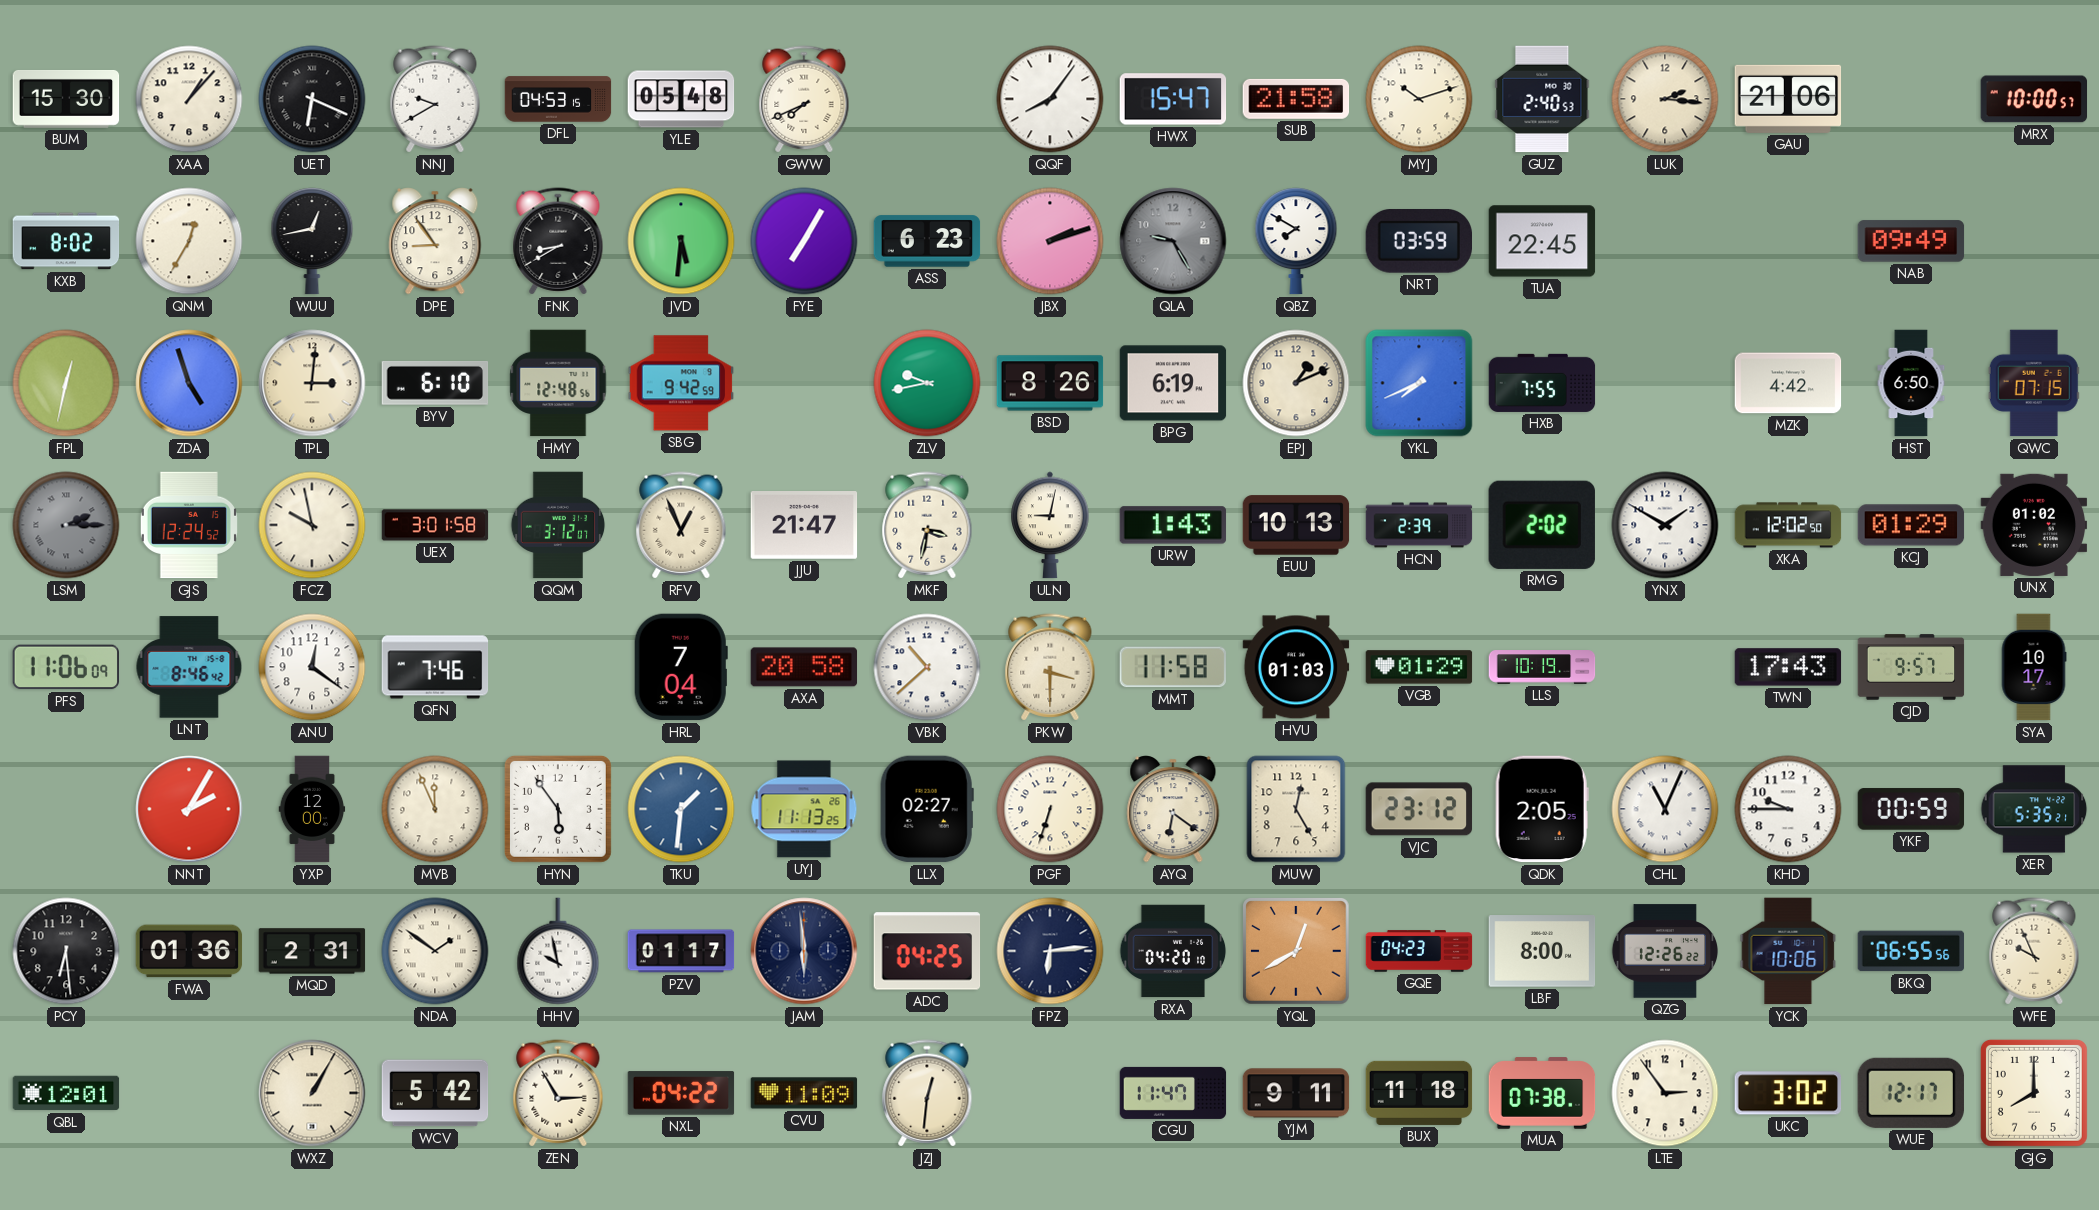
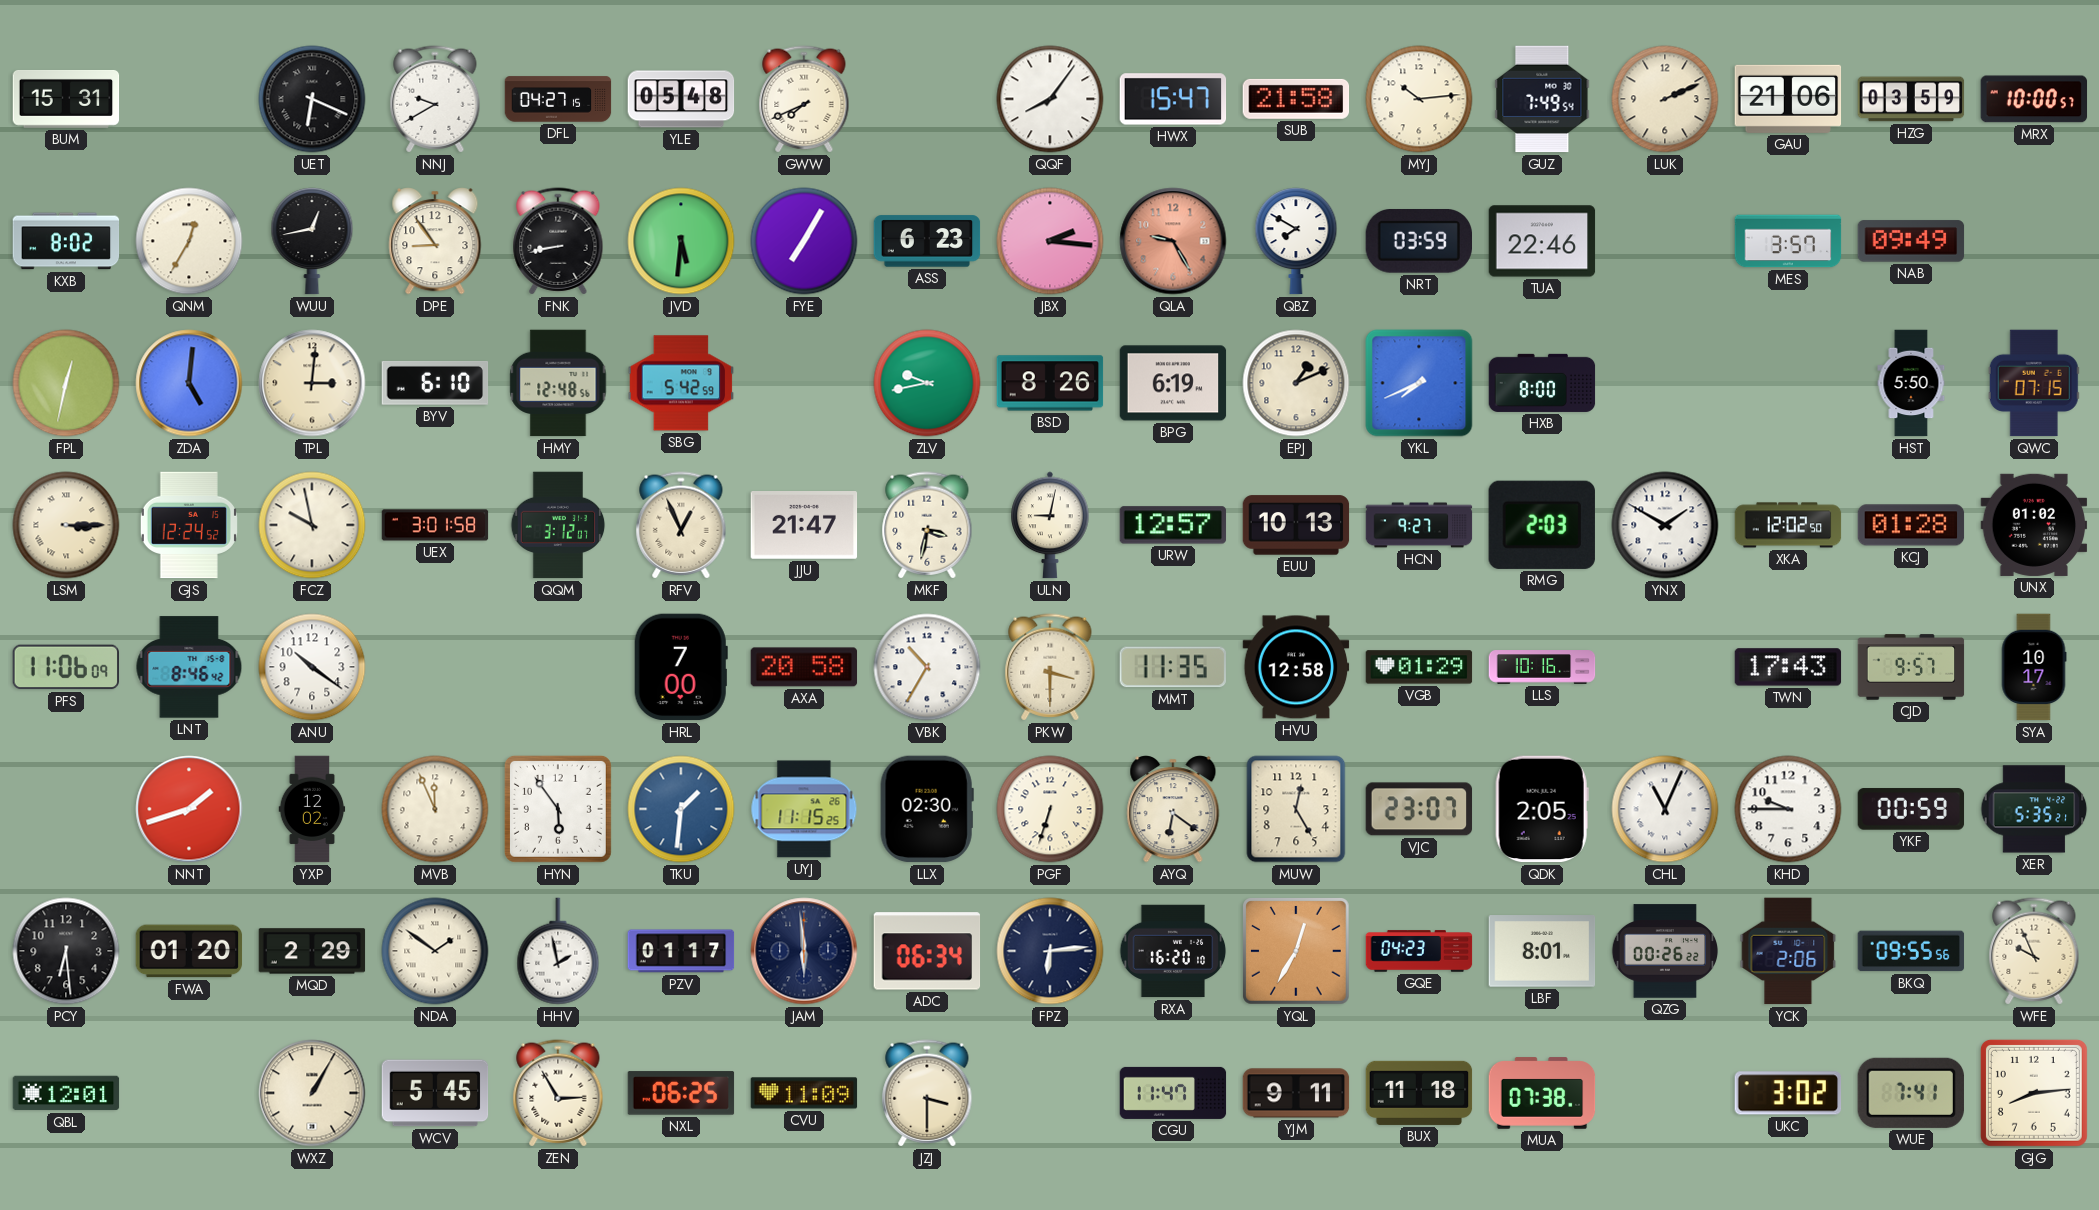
BUM: 15:30 -> 15:31 (66, 99)
XAA: 1:07 -> none (189, 99)
DFL: 04:53 -> 04:27 (558, 99)
MYJ: 10:12 -> 10:14 (1419, 99)
GUZ: 2:40 -> 7:49 (1542, 99)
LUK: 2:16 -> 2:11 (1665, 99)
HZG: none -> 03:59 (1911, 99)
FNK: 8:40 -> 8:43 (558, 241)
JBX: 2:12 -> 2:16 (1050, 241)
QLA dial: grey -> salmon (1173, 241)
TUA: 22:45 -> 22:46 (1542, 241)
MES: none -> 3:57 (1788, 241)
ZDA: 4:57 -> 5:01 (189, 383)
SBG: 9:42 -> 5:42 (681, 383)
HXB: 7:55 -> 8:00 (1542, 383)
MZK: 4:42 -> none (1788, 383)
HST: 6:50 -> 5:50 (1911, 383)
LSM: 2:15 -> 3:15 (66, 525)
LSM dial: grey -> cream (66, 525)
URW: 1:43 -> 12:57 (1173, 525)
HCN: 2:39 -> 9:27 (1419, 525)
RMG: 2:02 -> 2:03 (1542, 525)
KCJ: 01:29 -> 01:28 (1911, 525)
ANU: 12:21 -> 10:21 (312, 667)
QFN: 7:46 -> none (435, 667)
HRL: 7:04 -> 7:00 (681, 667)
VBK: 10:38 -> 10:35 (927, 667)
MMT: 11:58 -> 11:35 (1172, 667)
HVU: 01:03 -> 12:58 (1296, 667)
LLS: 10:19 -> 10:16 (1542, 667)
NNT: 2:05 -> 1:42 (189, 809)
YXP: 12:00 -> 12:02 (312, 809)
UYJ: 11:13 -> 11:15 (804, 809)
LLX: 02:27 -> 02:30 (927, 809)
VJC: 23:12 -> 23:07 (1419, 809)
FWA: 01:36 -> 01:20 (189, 951)
MQD: 2:31 -> 2:29 (312, 951)
HHV: 9:58 -> 1:58 (558, 951)
ADC: 04:25 -> 06:34 (927, 951)
RXA: 04:20 -> 16:20 (1173, 951)
YQL: 12:40 -> 12:35 (1297, 952)
LBF: 8:00 -> 8:01 (1542, 951)
QZG: 12:26 -> 00:26 (1665, 951)
YCK: 10:06 -> 2:06 (1788, 951)
BKQ: 06:55 -> 09:55 (1911, 951)
WCV: 5:42 -> 5:45 (435, 1093)
NXL: 04:22 -> 06:25 (681, 1093)
JZJ: 12:31 -> 3:30 (927, 1093)
LTE: 2:54 -> none (1665, 1093)
WUE: 12:17 -> 7:41 (1911, 1093)
GJG: 8:00 -> 8:14 (2034, 1093)
